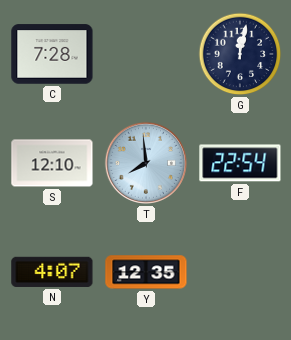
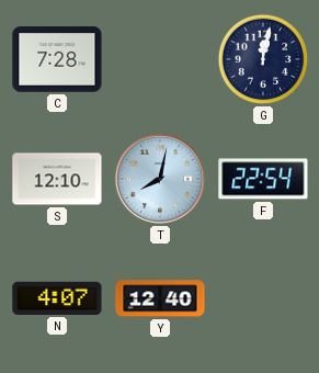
T: 7:59 -> 8:02 (160, 179)
Y: 12:35 -> 12:40 (160, 298)
